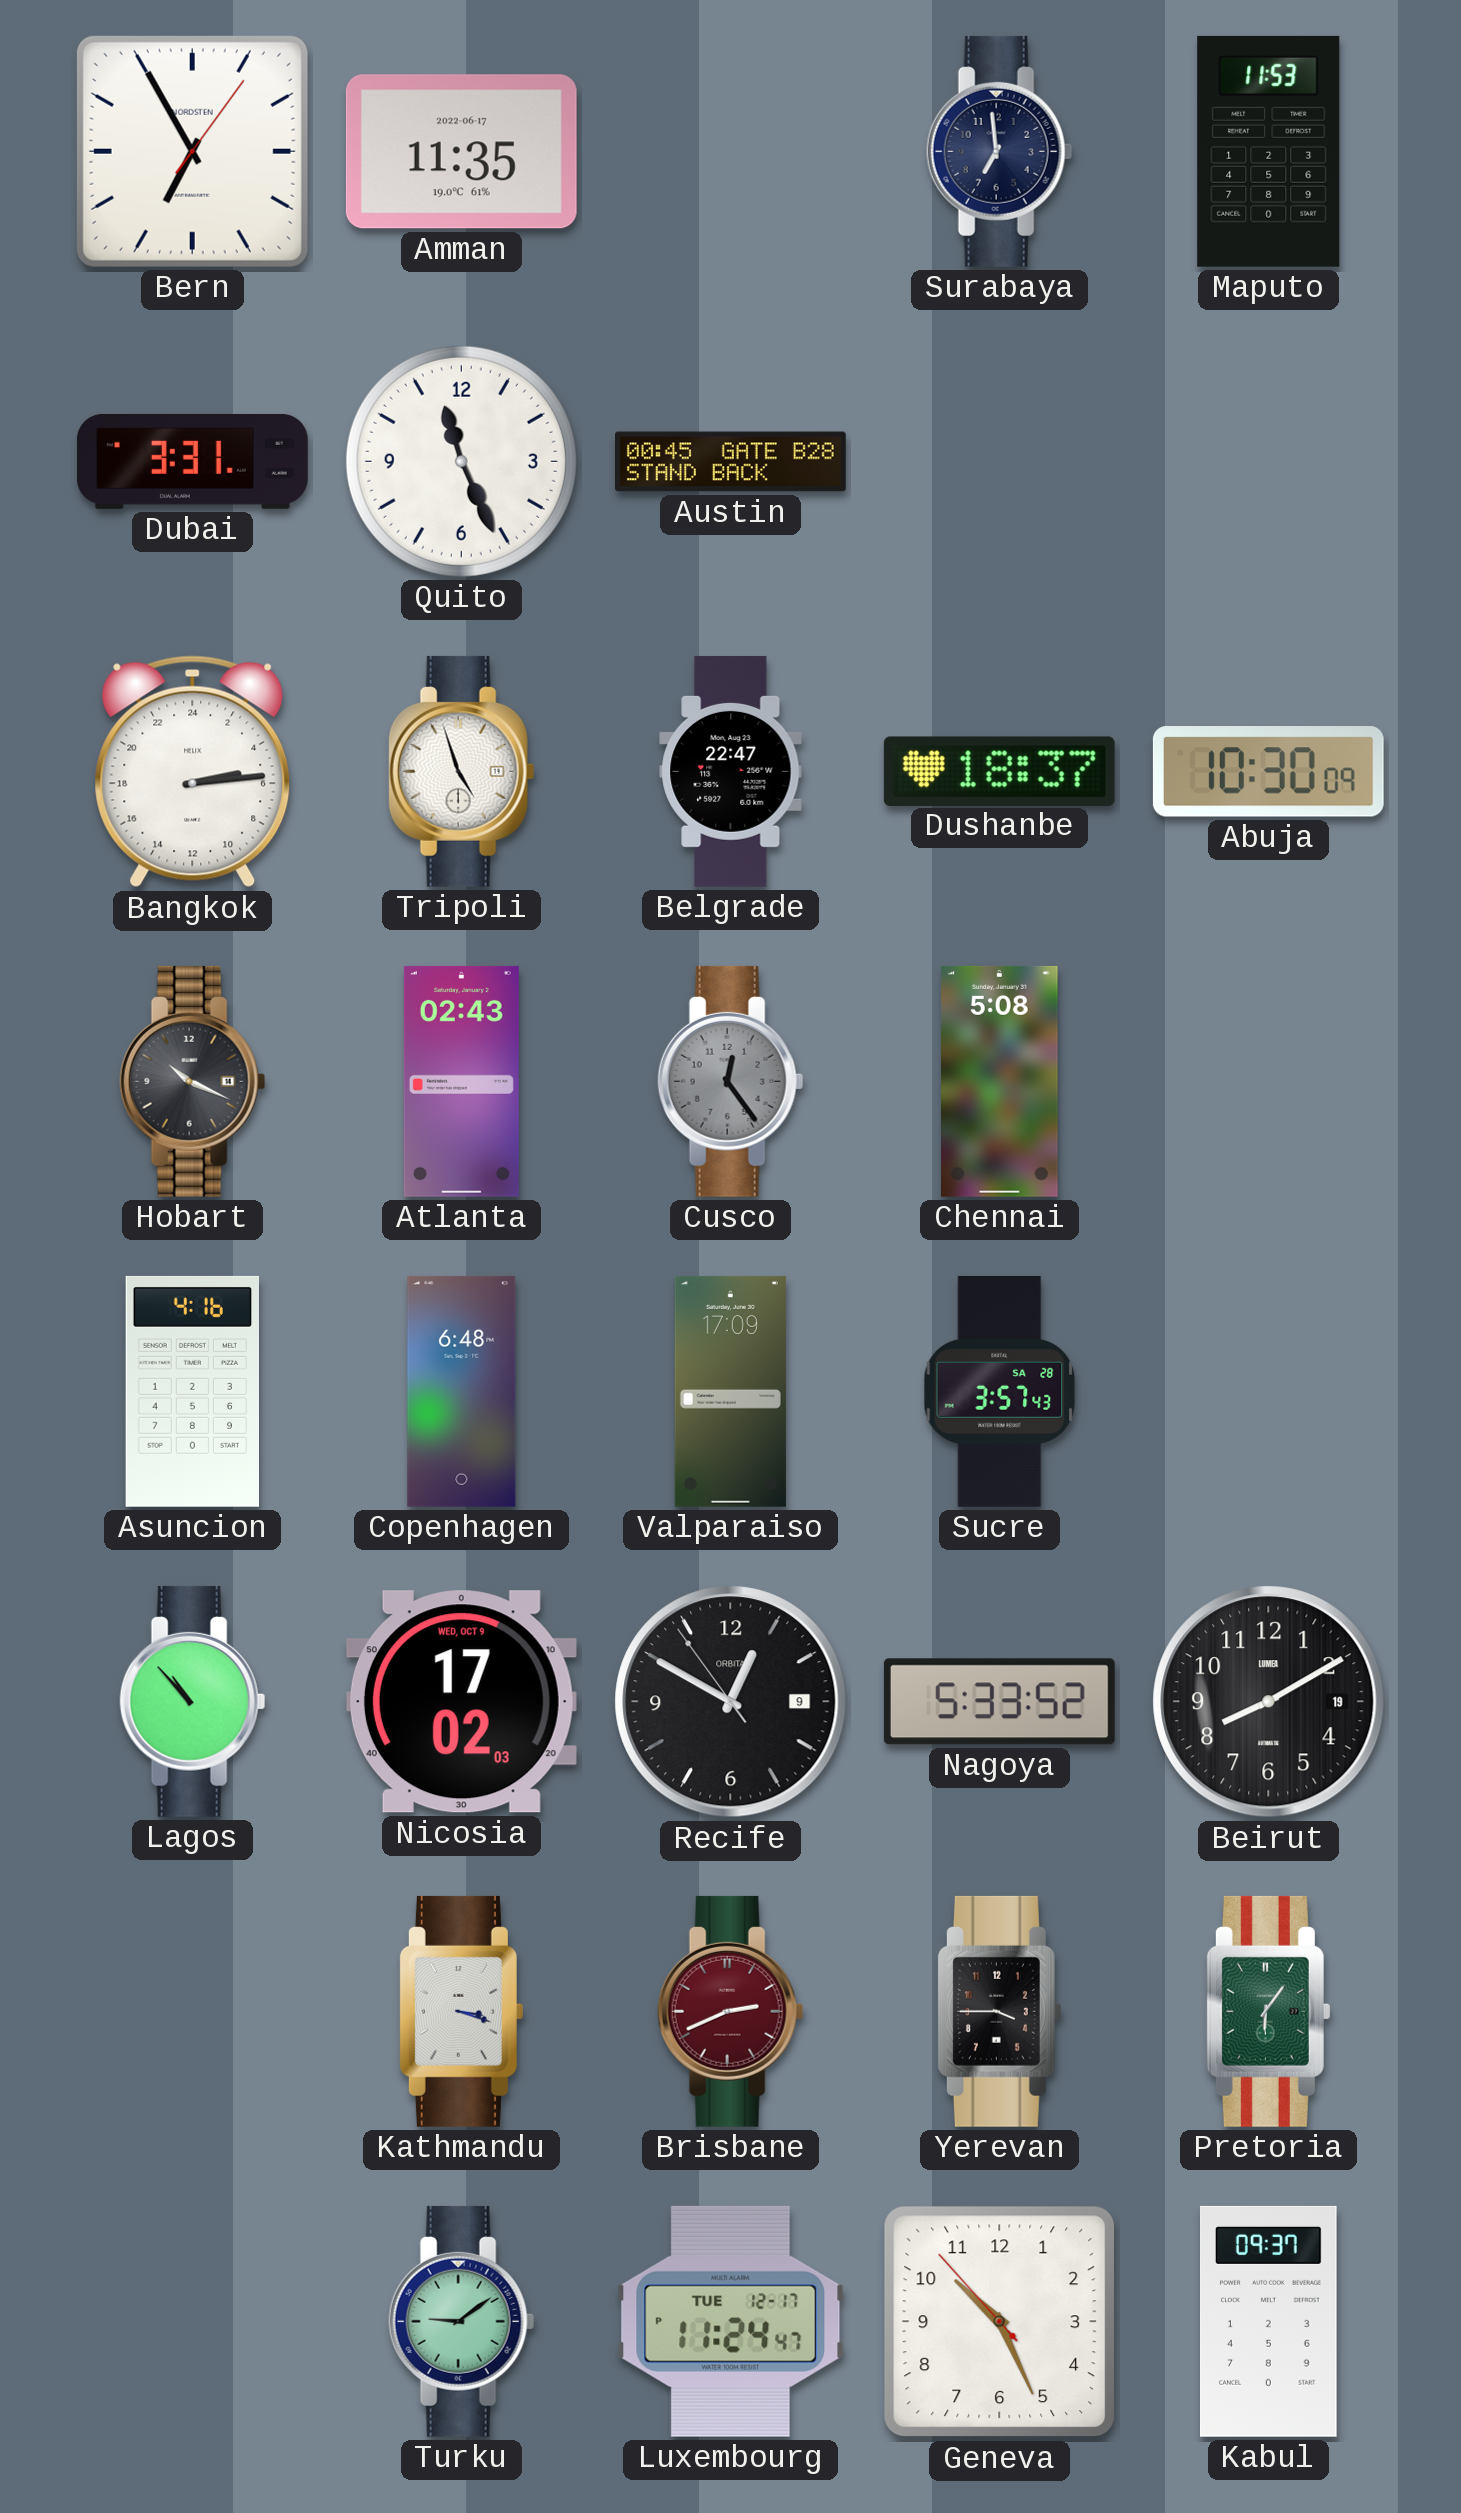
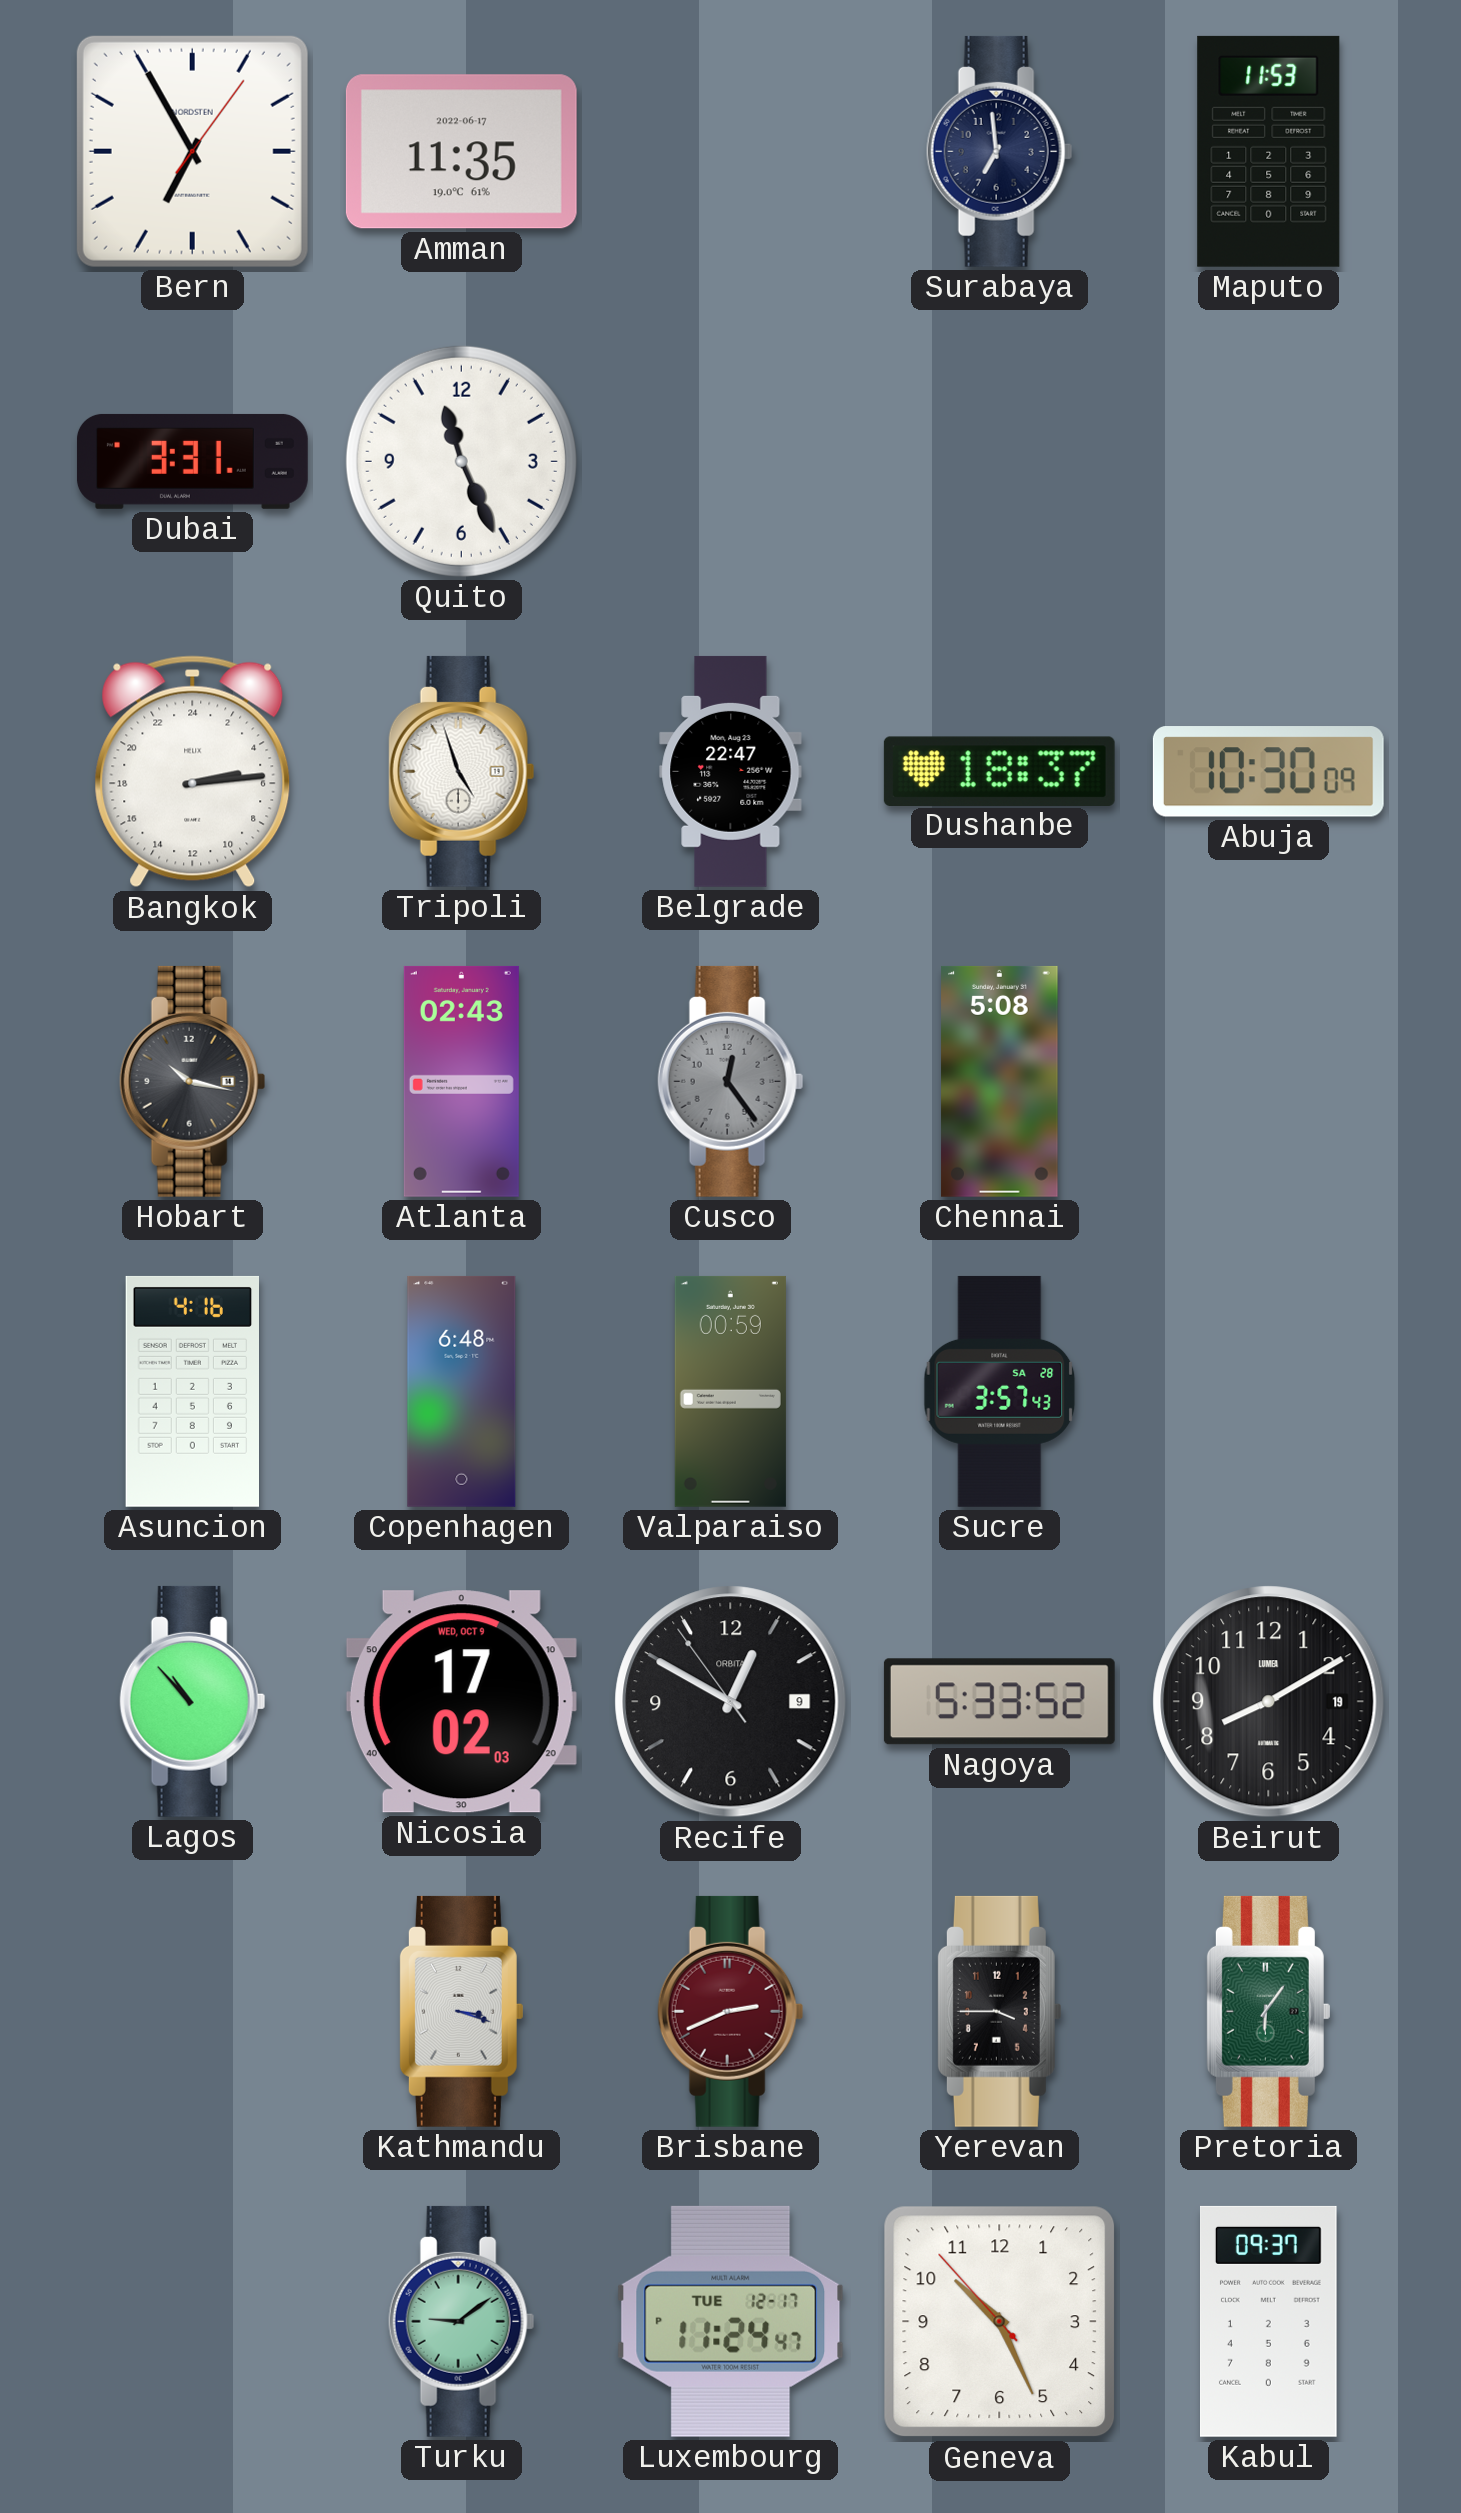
Austin: 00:45 -> none (731, 462)
Hobart: 10:19 -> 10:17 (193, 1081)
Valparaiso: 17:09 -> 00:59 (730, 1391)
